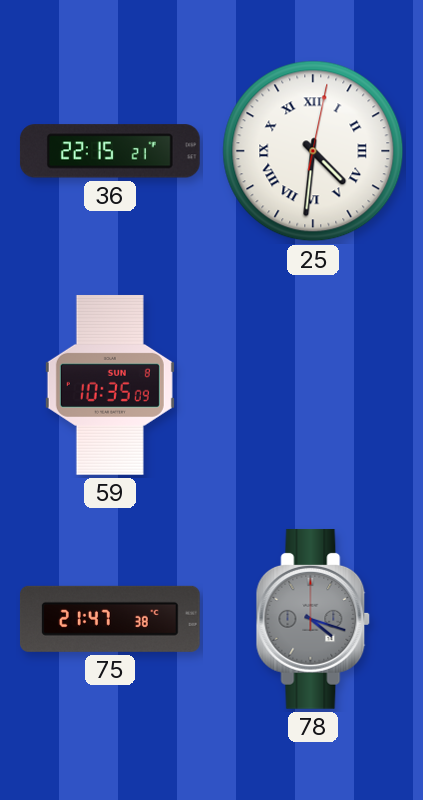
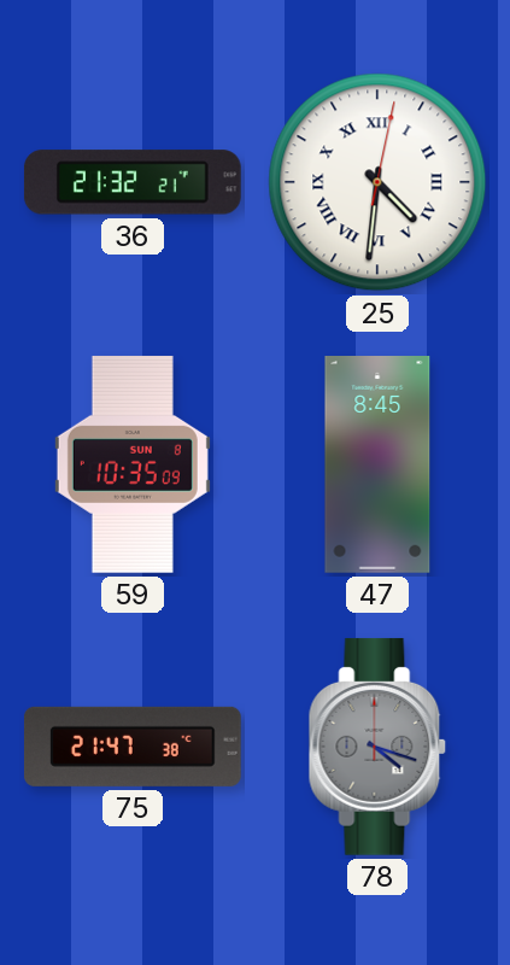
36: 22:15 -> 21:32 (133, 182)
47: none -> 8:45 (377, 466)
